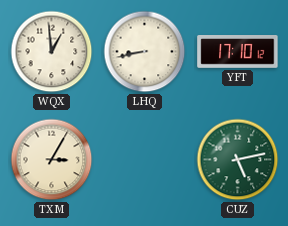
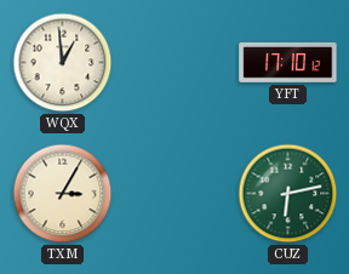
LHQ: 8:43 -> none (145, 52)
CUZ: 5:13 -> 6:13 (288, 194)
